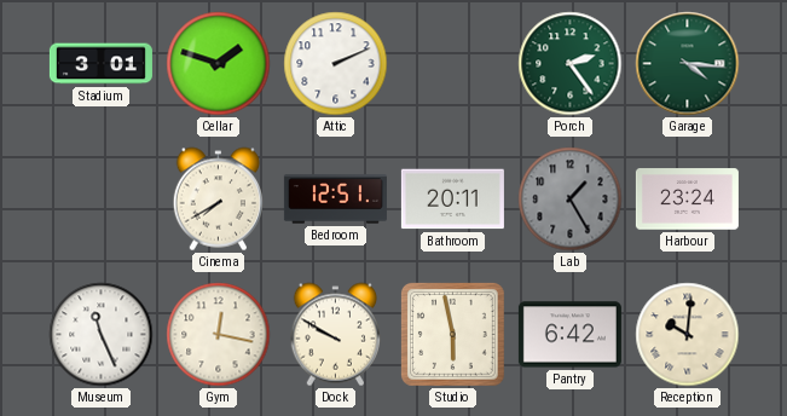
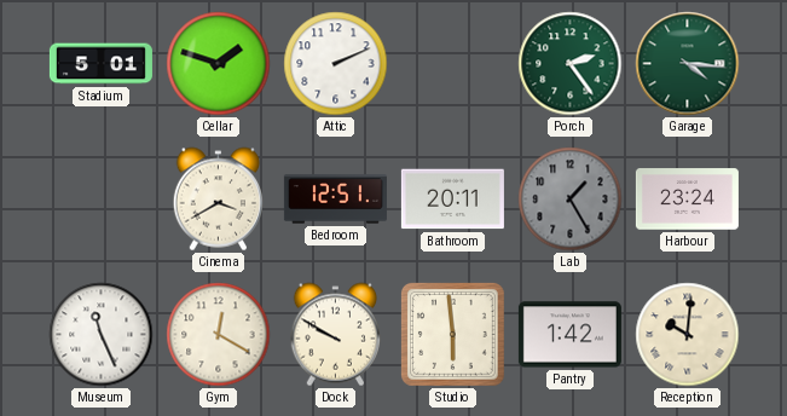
Stadium: 3:01 -> 5:01 (100, 64)
Cinema: 7:40 -> 3:40 (218, 200)
Gym: 12:17 -> 12:20 (219, 335)
Studio: 5:58 -> 5:59 (452, 334)
Pantry: 6:42 -> 1:42 (569, 335)
